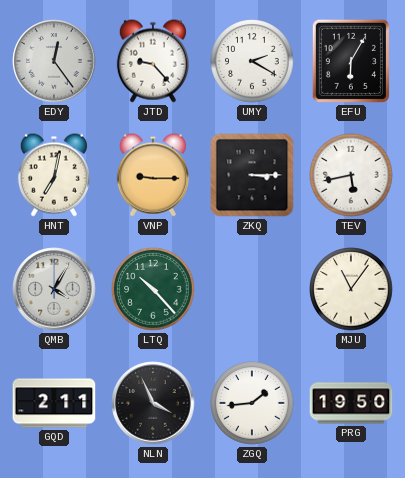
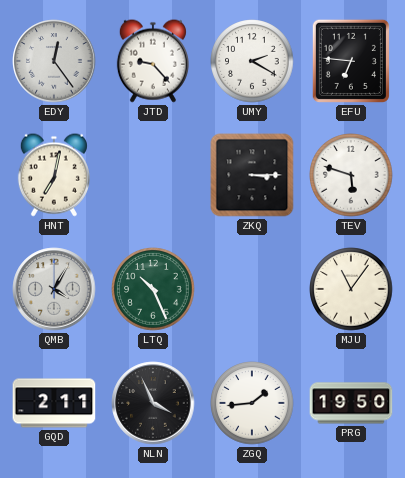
EFU: 6:05 -> 6:46 (351, 61)
VNP: 9:15 -> none (153, 175)
TEV: 5:43 -> 5:48 (351, 175)
LTQ: 10:23 -> 10:26 (153, 289)
